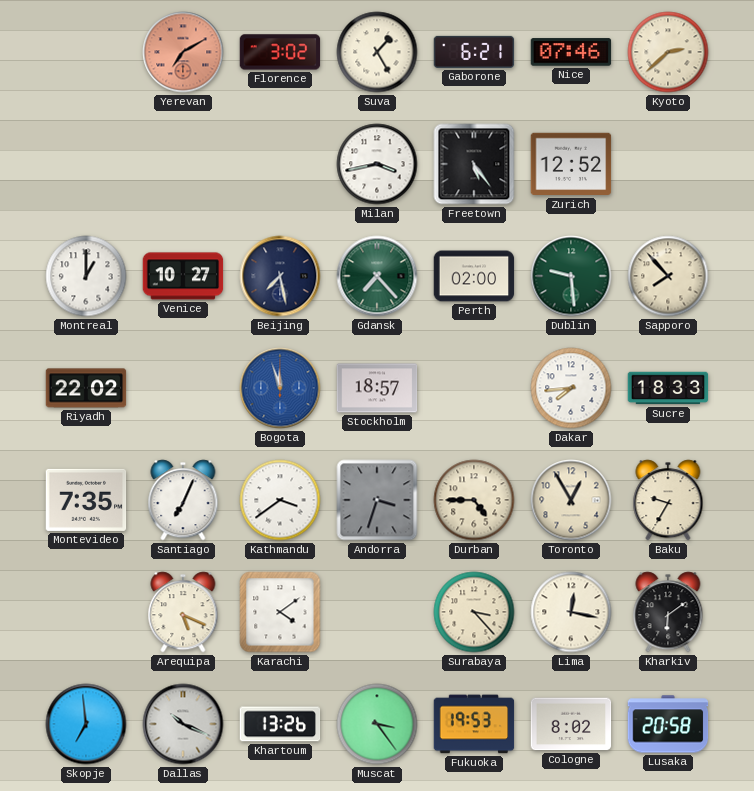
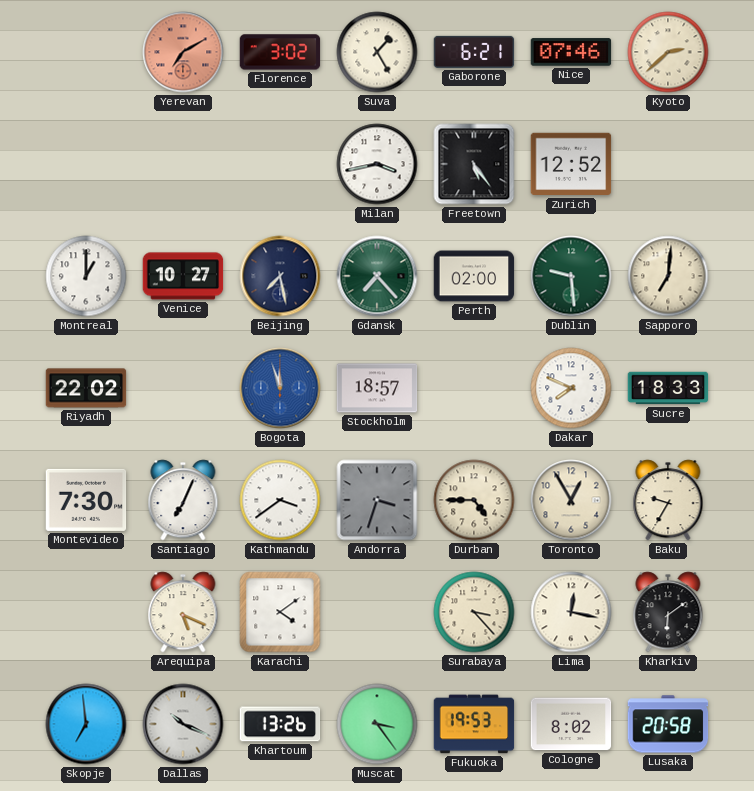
Sapporo: 7:53 -> 7:01 (668, 276)
Dakar: 7:44 -> 7:49 (571, 388)
Montevideo: 7:35 -> 7:30 (86, 500)
